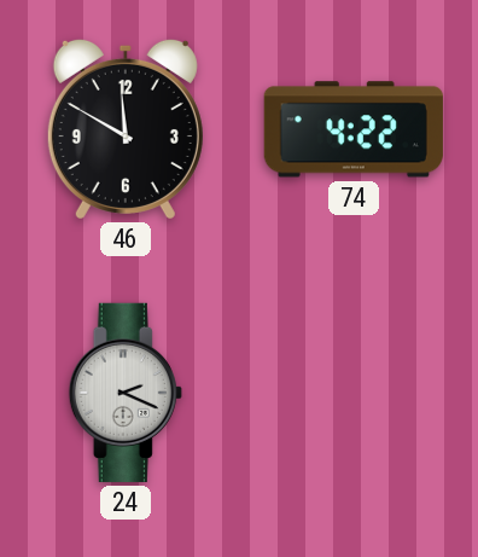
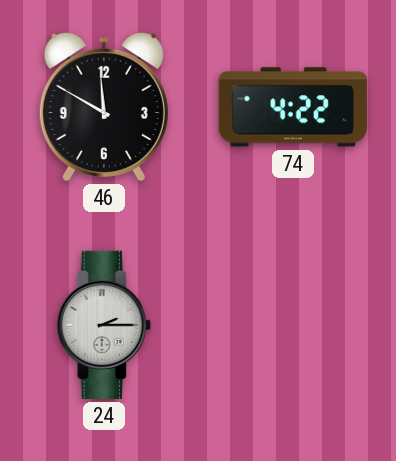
24: 2:19 -> 2:15 (104, 325)
